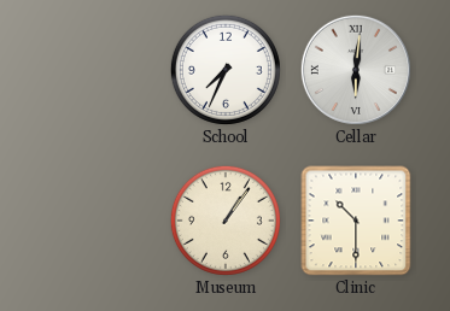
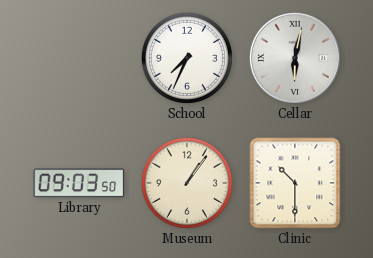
Cellar: 6:01 -> 6:02 (295, 58)
Library: none -> 09:03 (79, 183)
